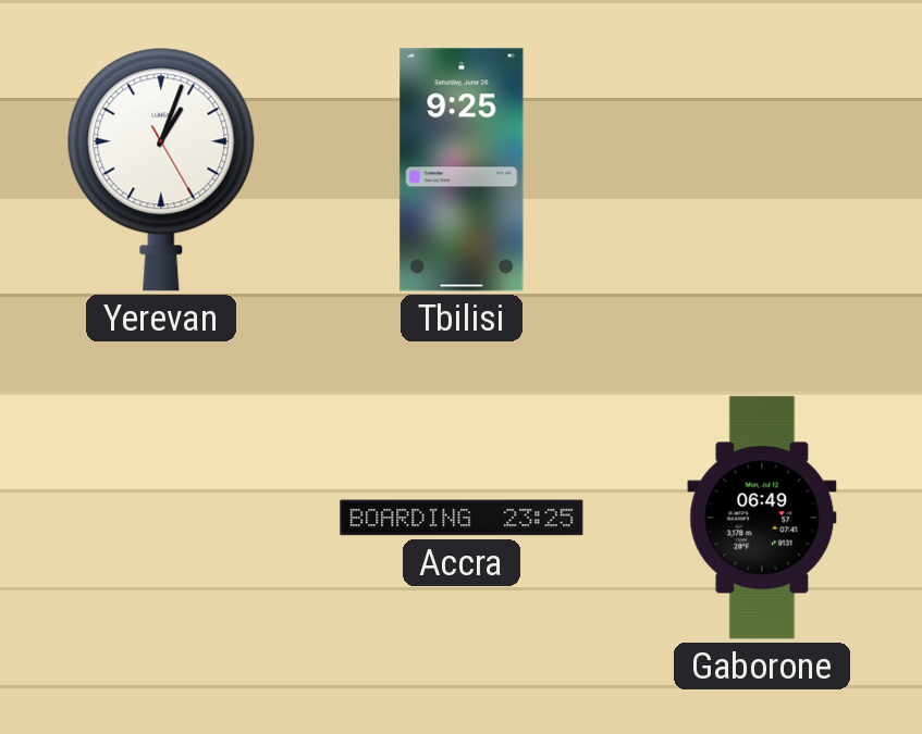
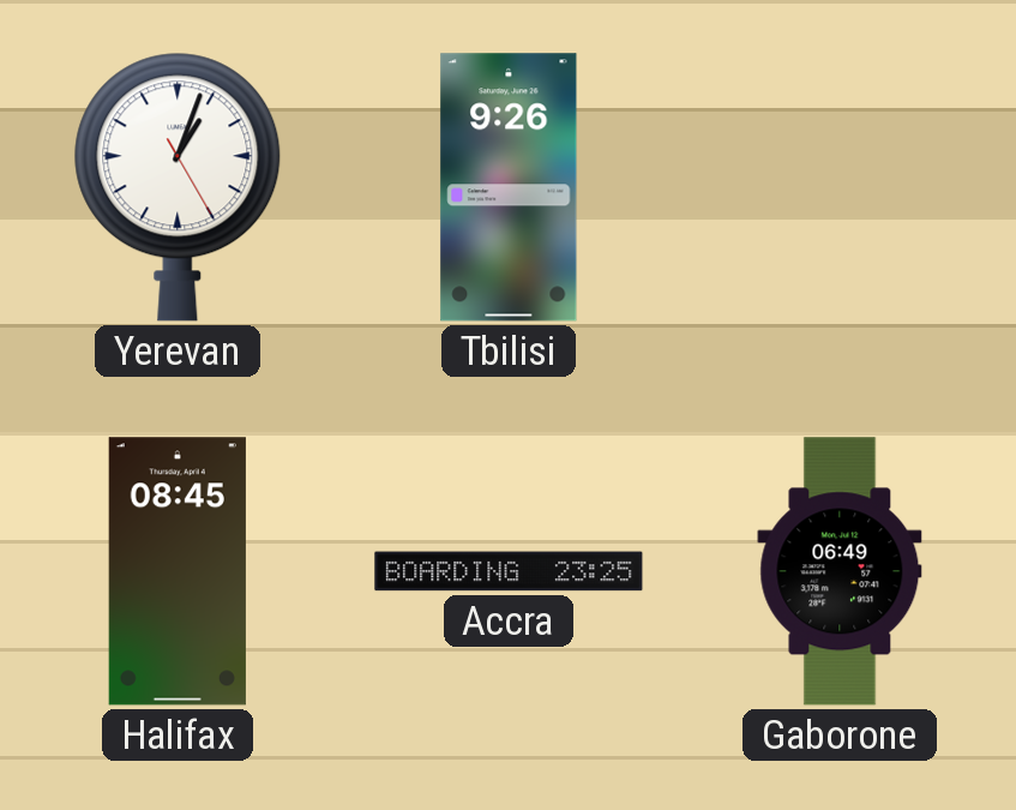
Tbilisi: 9:25 -> 9:26 (509, 187)
Halifax: none -> 08:45 (178, 571)
